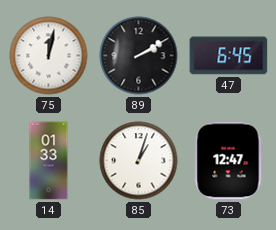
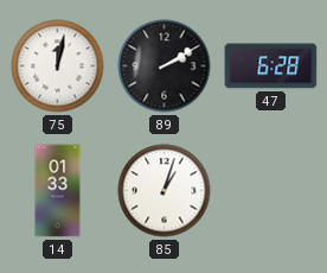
47: 6:45 -> 6:28 (271, 66)
73: 12:47 -> none (228, 161)
